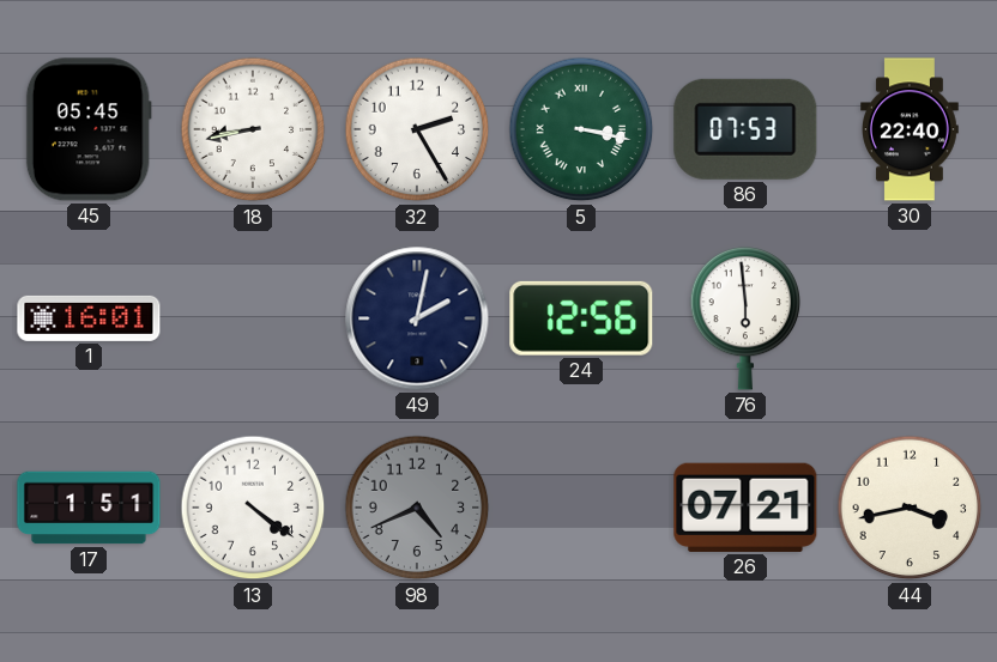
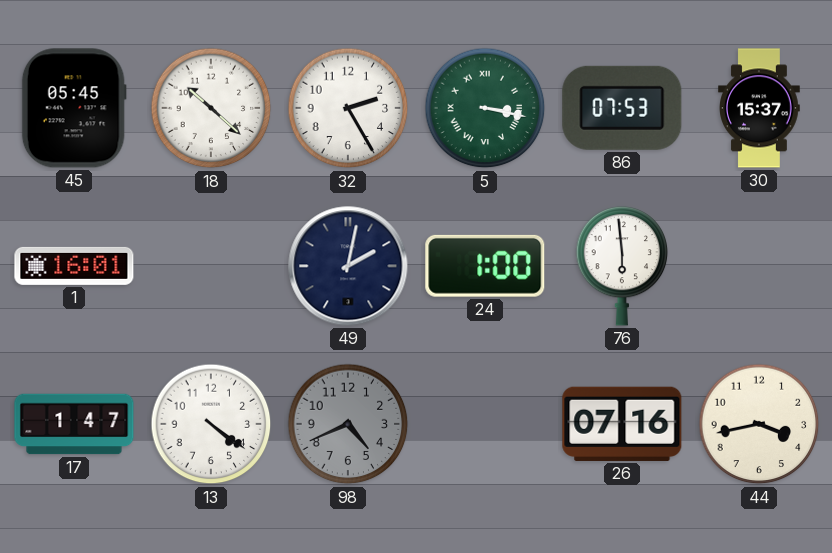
18: 8:43 -> 10:22 (211, 108)
30: 22:40 -> 15:37 (760, 108)
24: 12:56 -> 1:00 (485, 266)
17: 1:51 -> 1:47 (74, 424)
26: 07:21 -> 07:16 (622, 424)
